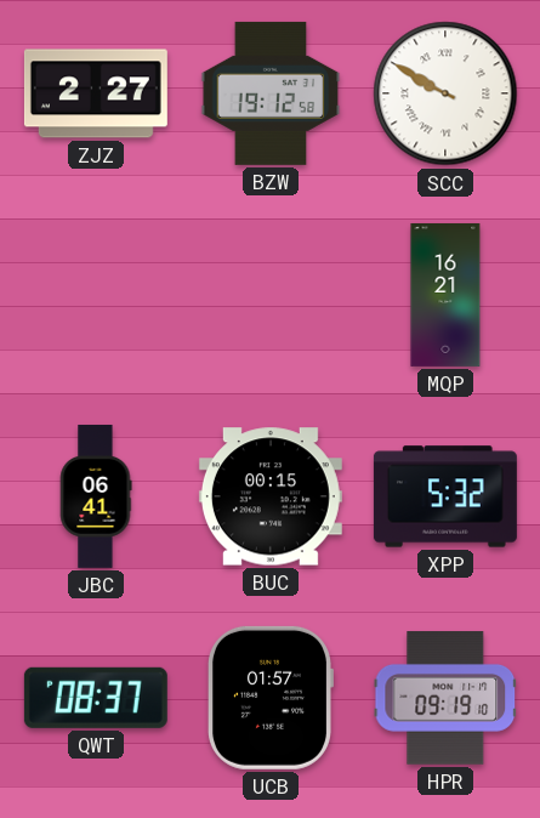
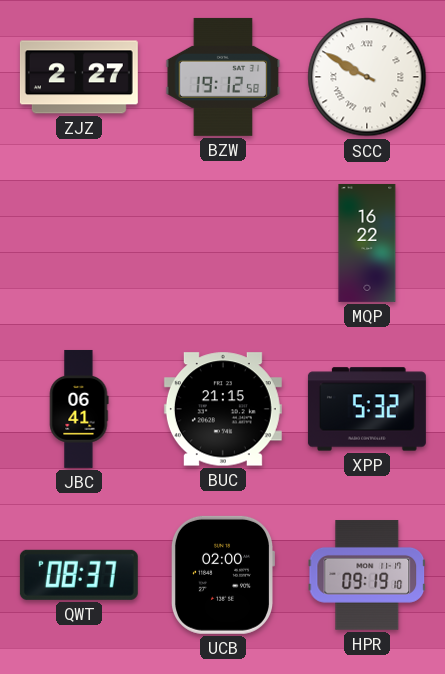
MQP: 16:21 -> 16:22 (367, 243)
BUC: 00:15 -> 21:15 (223, 409)
UCB: 01:57 -> 02:00 (222, 575)
